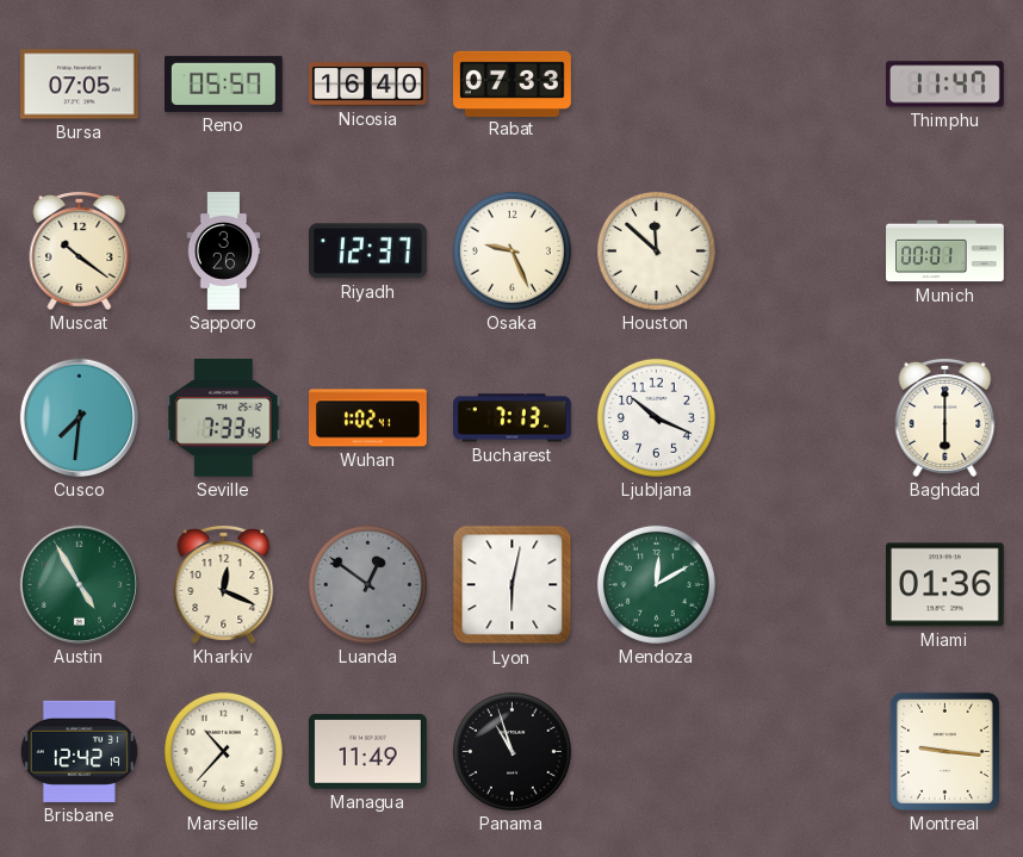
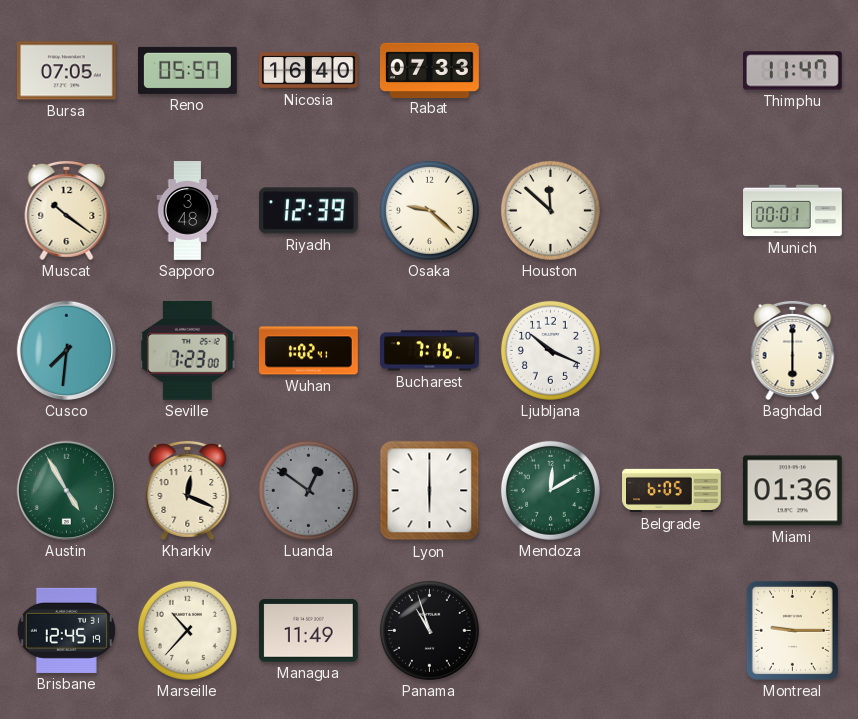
Sapporo: 3:26 -> 3:48 (188, 211)
Riyadh: 12:37 -> 12:39 (308, 211)
Osaka: 9:26 -> 9:22 (429, 210)
Seville: 7:33 -> 7:23 (188, 350)
Bucharest: 7:13 -> 7:16 (430, 351)
Lyon: 6:02 -> 6:00 (430, 491)
Belgrade: none -> 6:05 (672, 491)
Brisbane: 12:42 -> 12:45 (66, 630)
Montreal: 9:16 -> 9:15 (792, 630)
